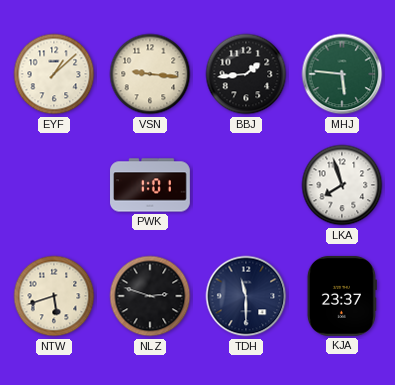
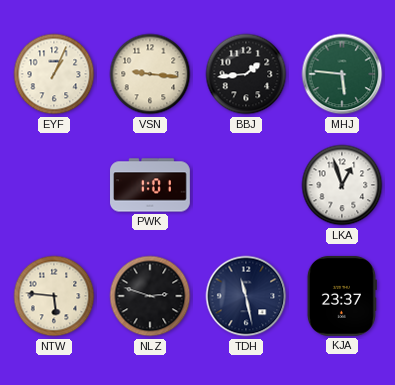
EYF: 1:08 -> 1:04 (54, 74)
LKA: 7:57 -> 12:57 (342, 185)
NTW: 5:42 -> 5:46 (54, 296)
TDH: 11:30 -> 11:28 (246, 296)
